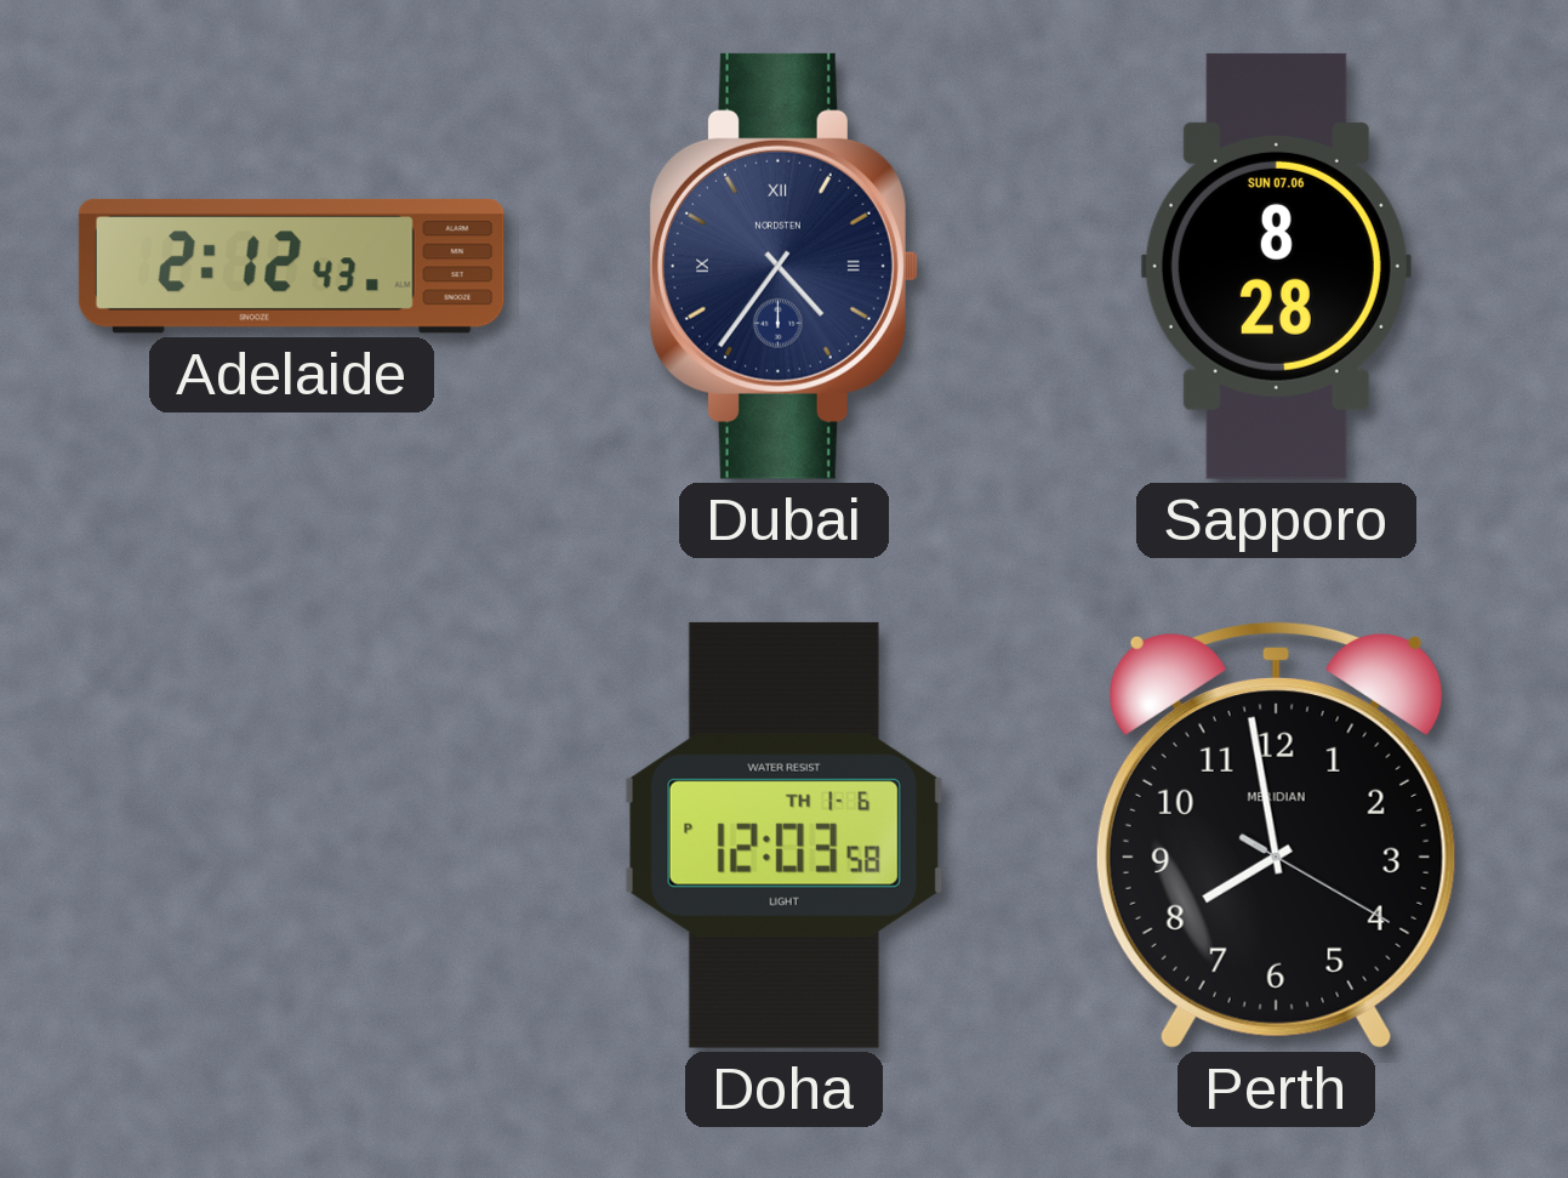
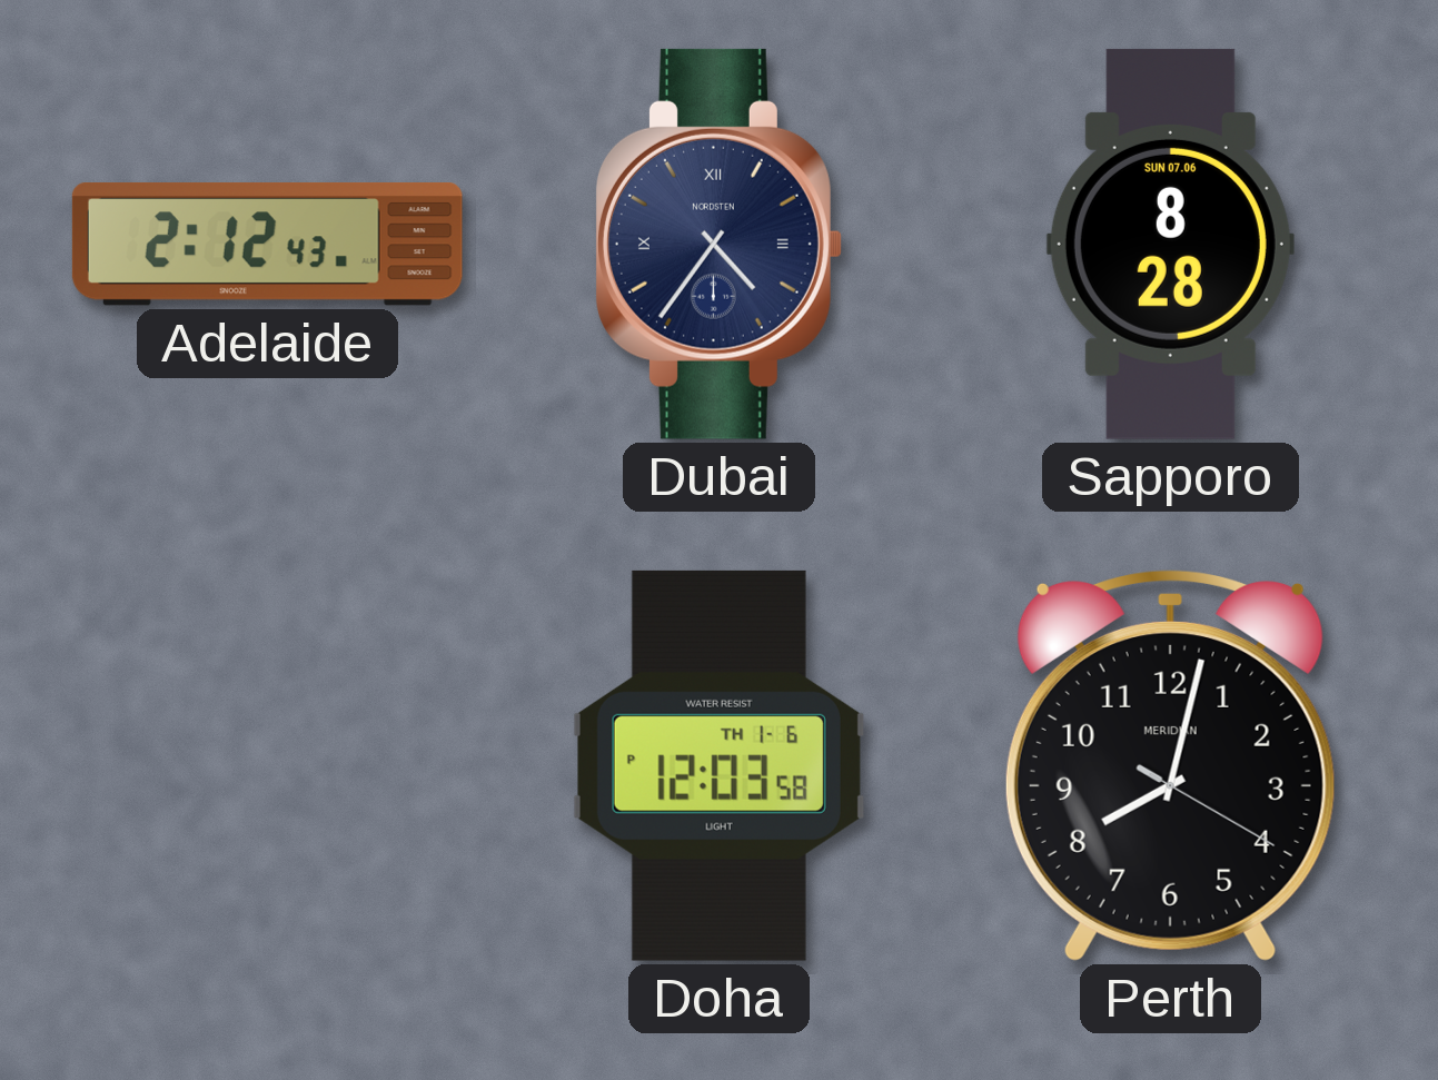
Perth: 7:58 -> 8:02 (1170, 766)
